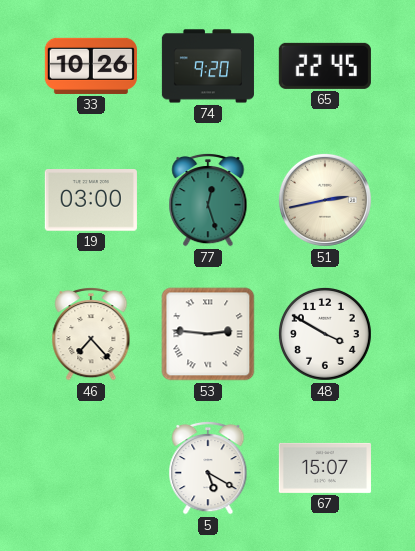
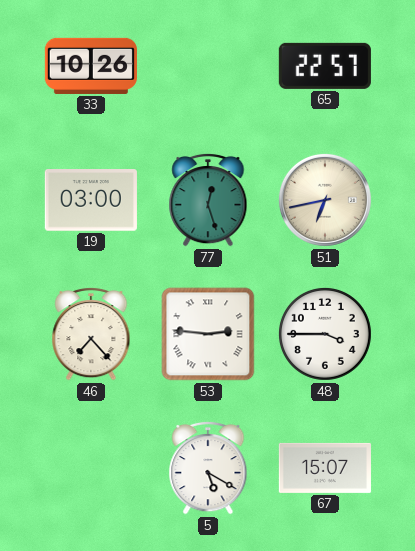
74: 9:20 -> none (207, 66)
65: 22:45 -> 22:57 (325, 66)
51: 2:43 -> 6:43 (325, 200)
48: 3:50 -> 3:45 (325, 334)
